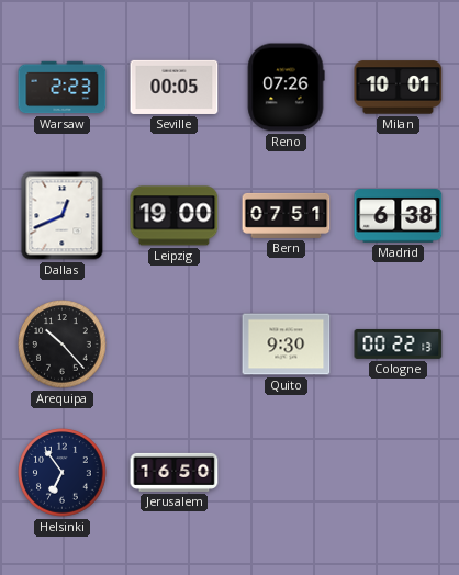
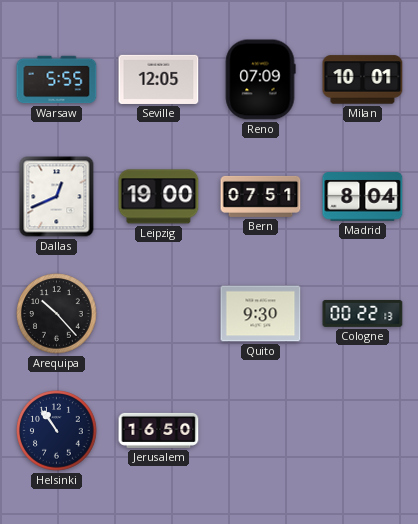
Warsaw: 2:23 -> 5:55 (57, 80)
Seville: 00:05 -> 12:05 (159, 79)
Reno: 07:26 -> 07:09 (260, 80)
Madrid: 6:38 -> 8:04 (363, 197)
Helsinki: 6:54 -> 10:54 (57, 431)
